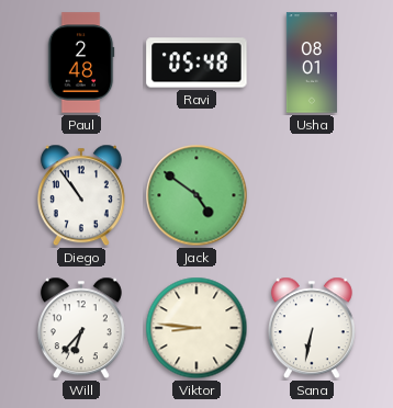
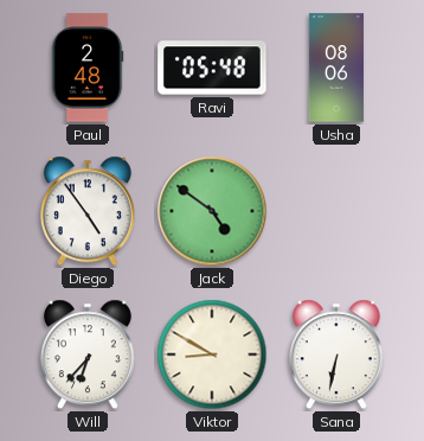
Usha: 08:01 -> 08:06 (336, 68)
Diego: 10:54 -> 4:54 (88, 211)
Viktor: 8:46 -> 8:50 (212, 354)
